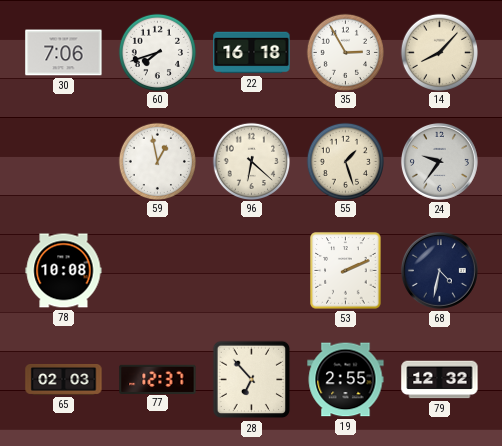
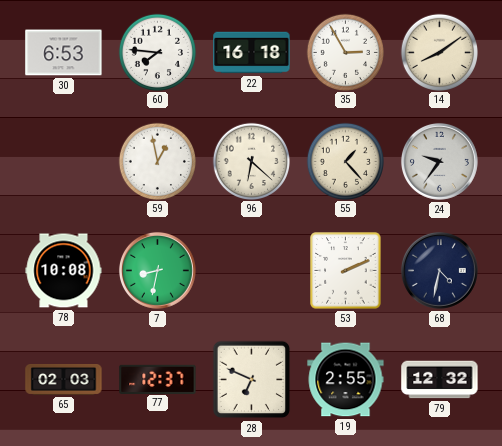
30: 7:06 -> 6:53 (64, 53)
60: 7:42 -> 7:46 (157, 52)
14: 8:07 -> 8:09 (439, 52)
55: 1:27 -> 1:23 (345, 161)
7: none -> 8:32 (157, 270)
28: 6:53 -> 6:49 (252, 380)
